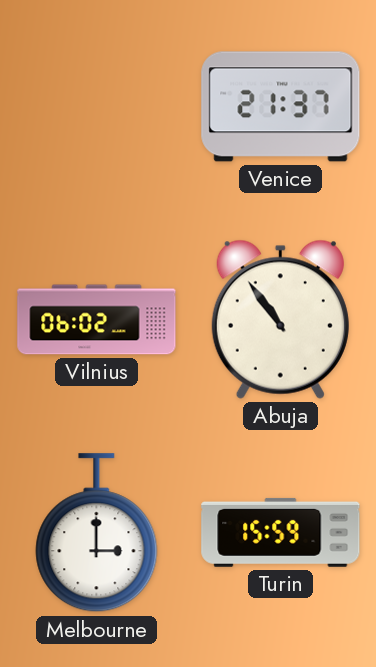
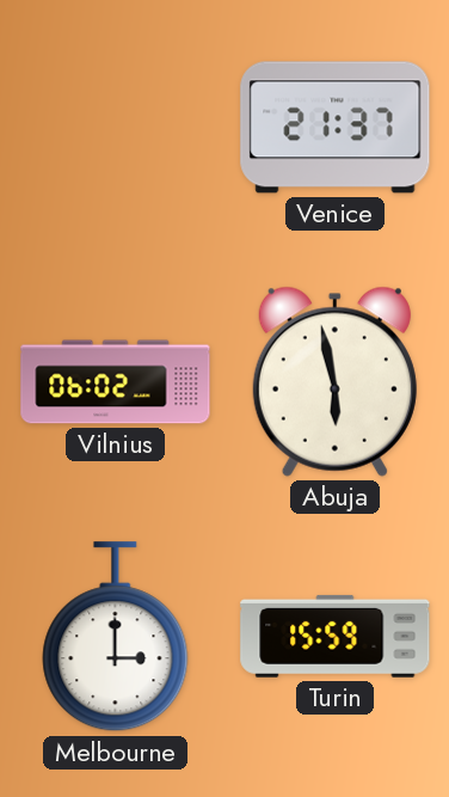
Abuja: 10:54 -> 5:58 (334, 381)
